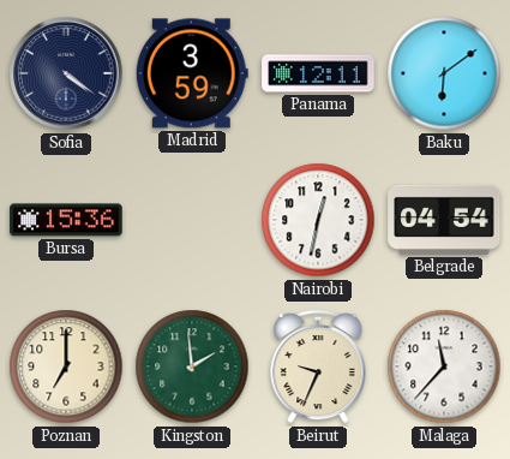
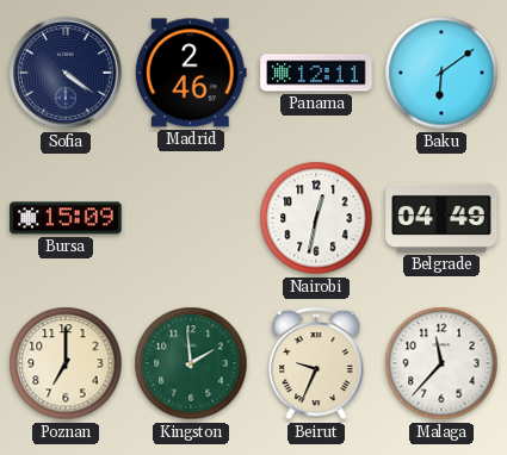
Madrid: 3:59 -> 2:46 (191, 73)
Bursa: 15:36 -> 15:09 (66, 218)
Belgrade: 04:54 -> 04:49 (441, 218)
